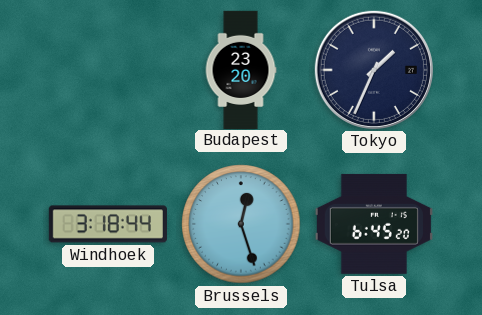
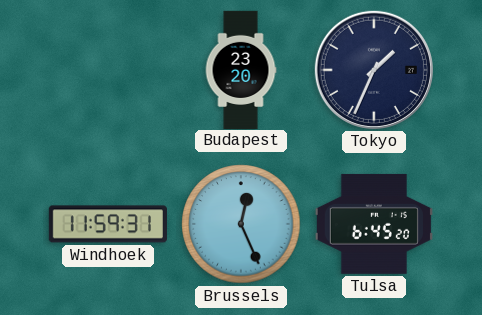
Windhoek: 3:18 -> 11:59 (108, 224)
Brussels: 12:27 -> 12:26 (241, 224)
